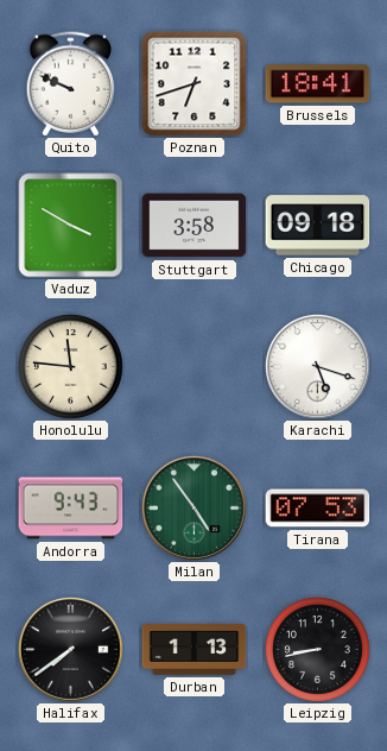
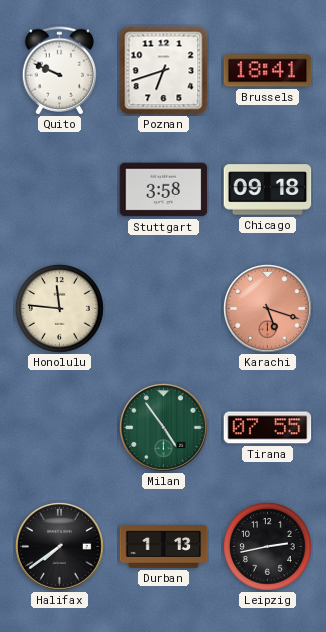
Vaduz: 3:50 -> none (71, 226)
Karachi dial: white -> salmon (268, 309)
Andorra: 9:43 -> none (71, 509)
Tirana: 07:53 -> 07:55 (268, 428)
Leipzig: 8:43 -> 2:43 (267, 546)
